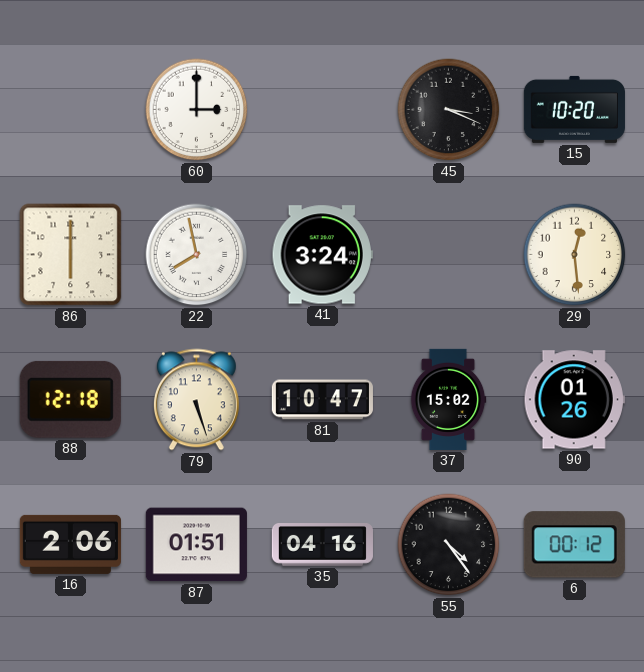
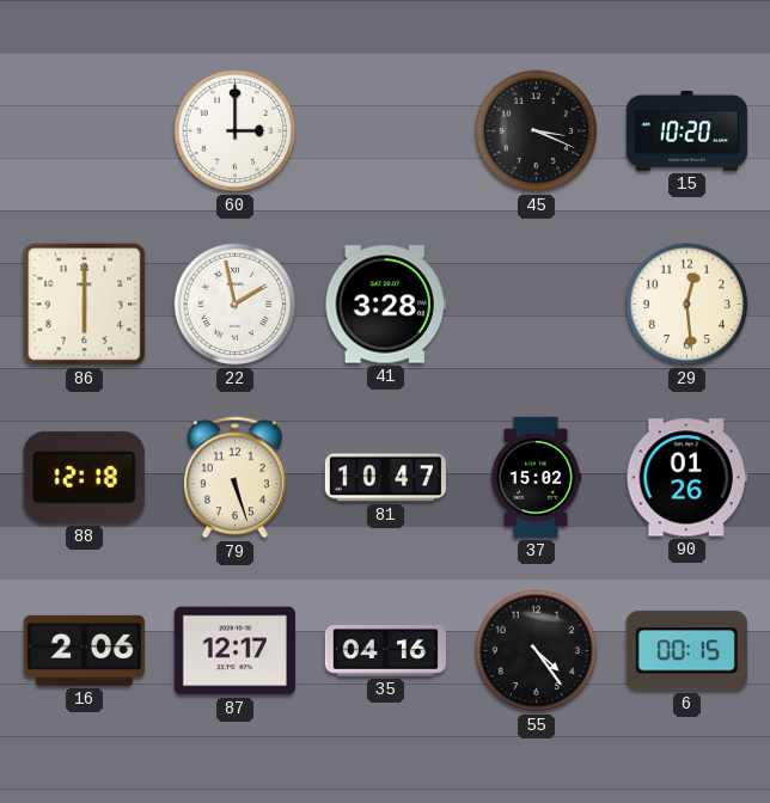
22: 7:58 -> 1:58 (236, 305)
41: 3:24 -> 3:28 (385, 305)
87: 01:51 -> 12:17 (234, 651)
6: 00:12 -> 00:15 (686, 651)
